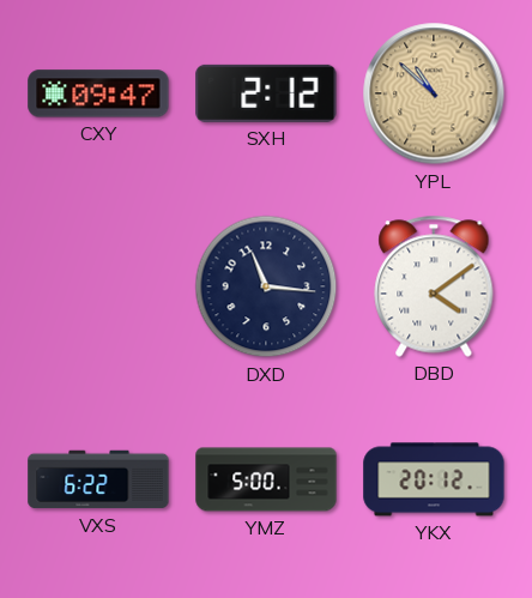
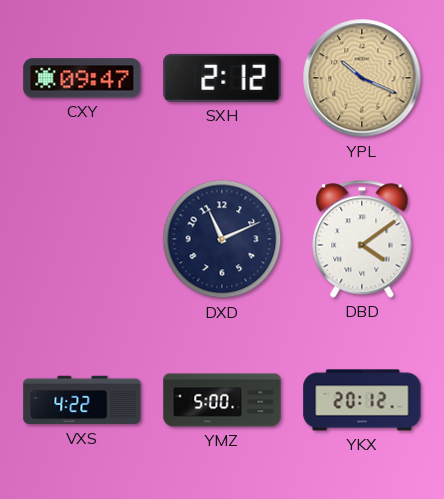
YPL: 10:52 -> 10:19 (362, 78)
DXD: 11:16 -> 11:11 (222, 239)
VXS: 6:22 -> 4:22 (82, 400)
